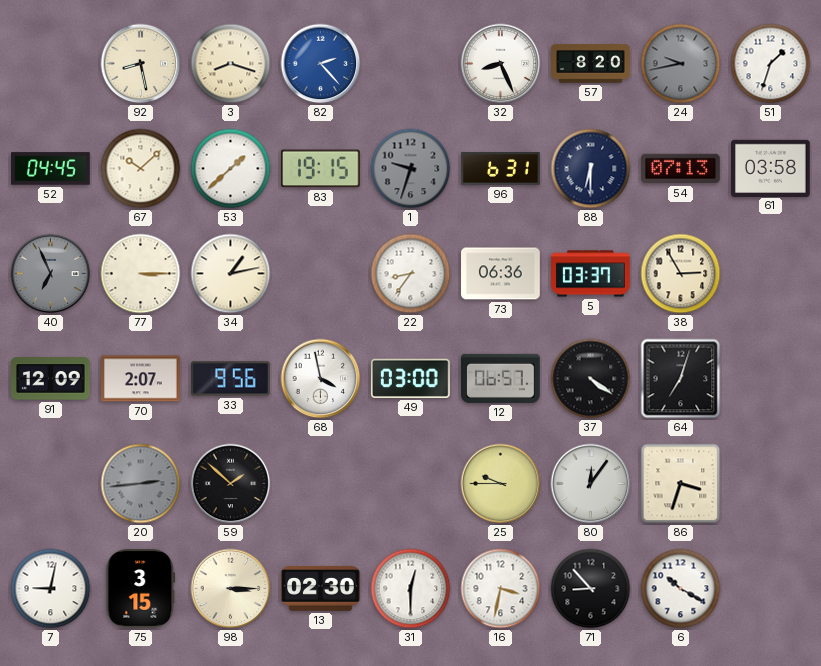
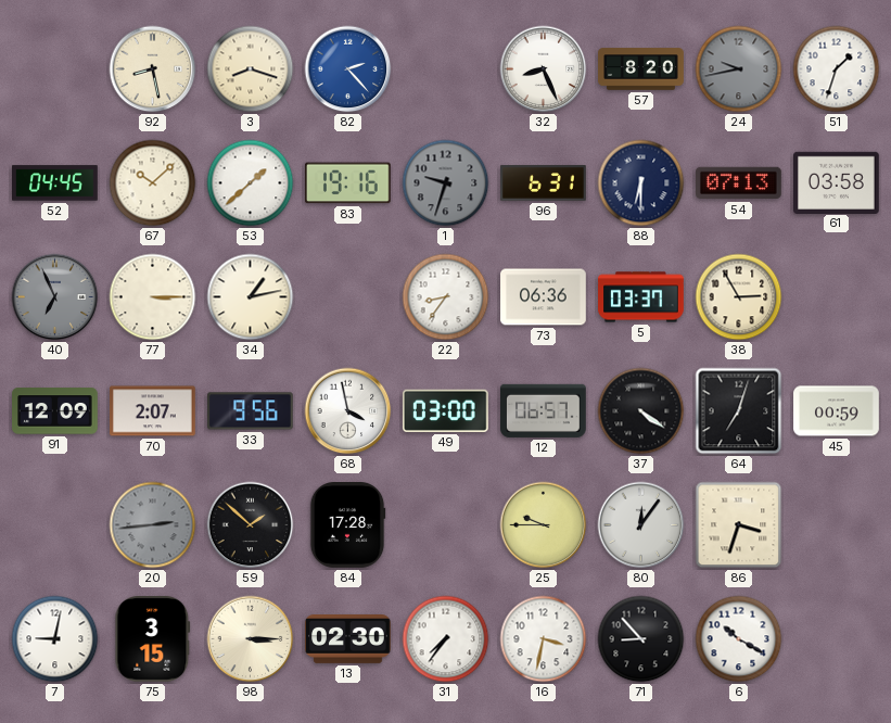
83: 19:15 -> 19:16 (347, 183)
45: none -> 00:59 (837, 411)
84: none -> 17:28 (347, 525)
31: 12:30 -> 7:36 (446, 639)
